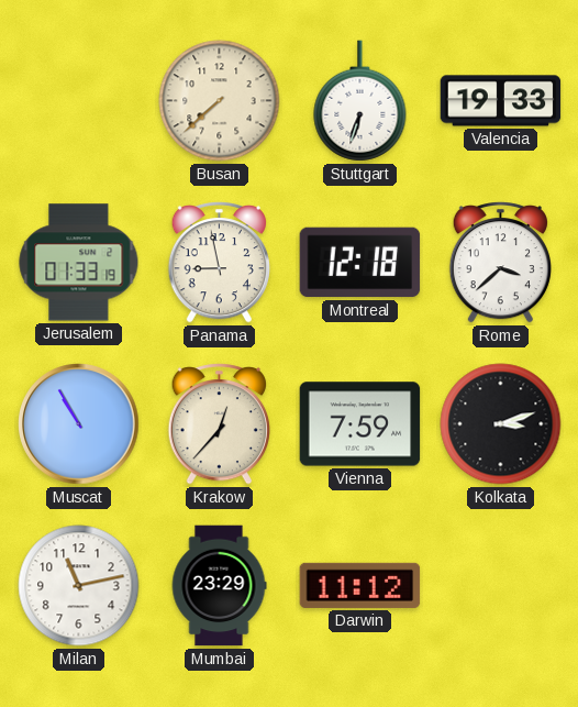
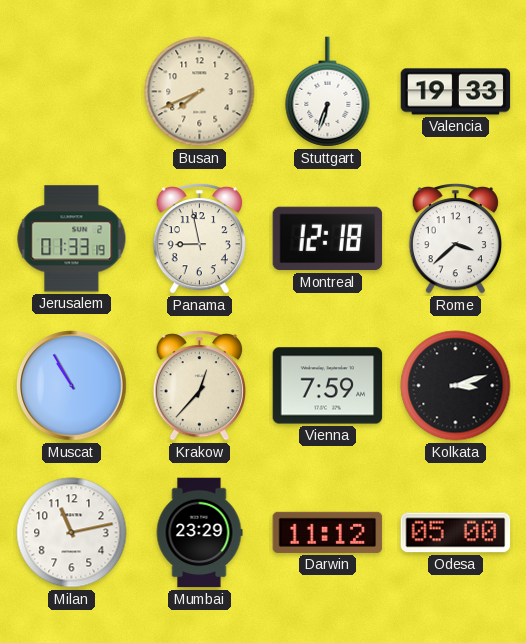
Busan: 7:38 -> 7:41 (200, 92)
Odesa: none -> 05:00 (456, 533)
